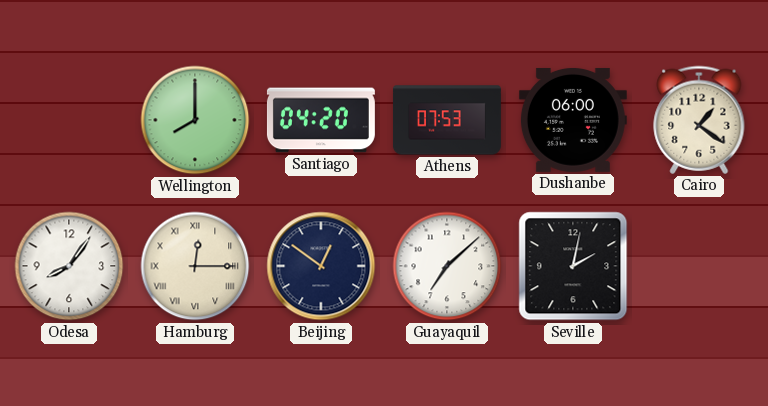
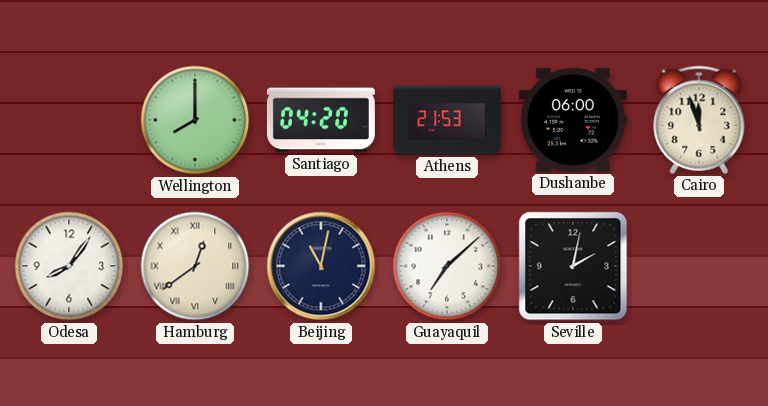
Athens: 07:53 -> 21:53 (447, 120)
Cairo: 1:21 -> 11:57 (699, 120)
Hamburg: 12:15 -> 12:39 (195, 266)
Beijing: 12:51 -> 11:02 (321, 266)
